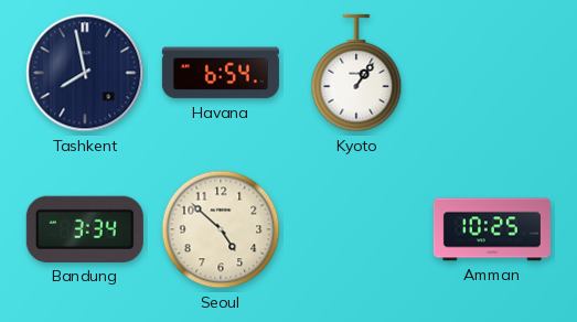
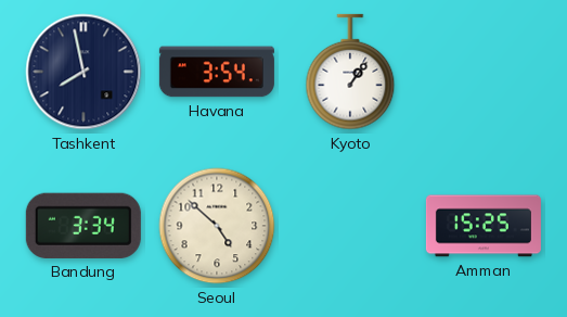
Havana: 6:54 -> 3:54 (217, 72)
Amman: 10:25 -> 15:25 (484, 226)
